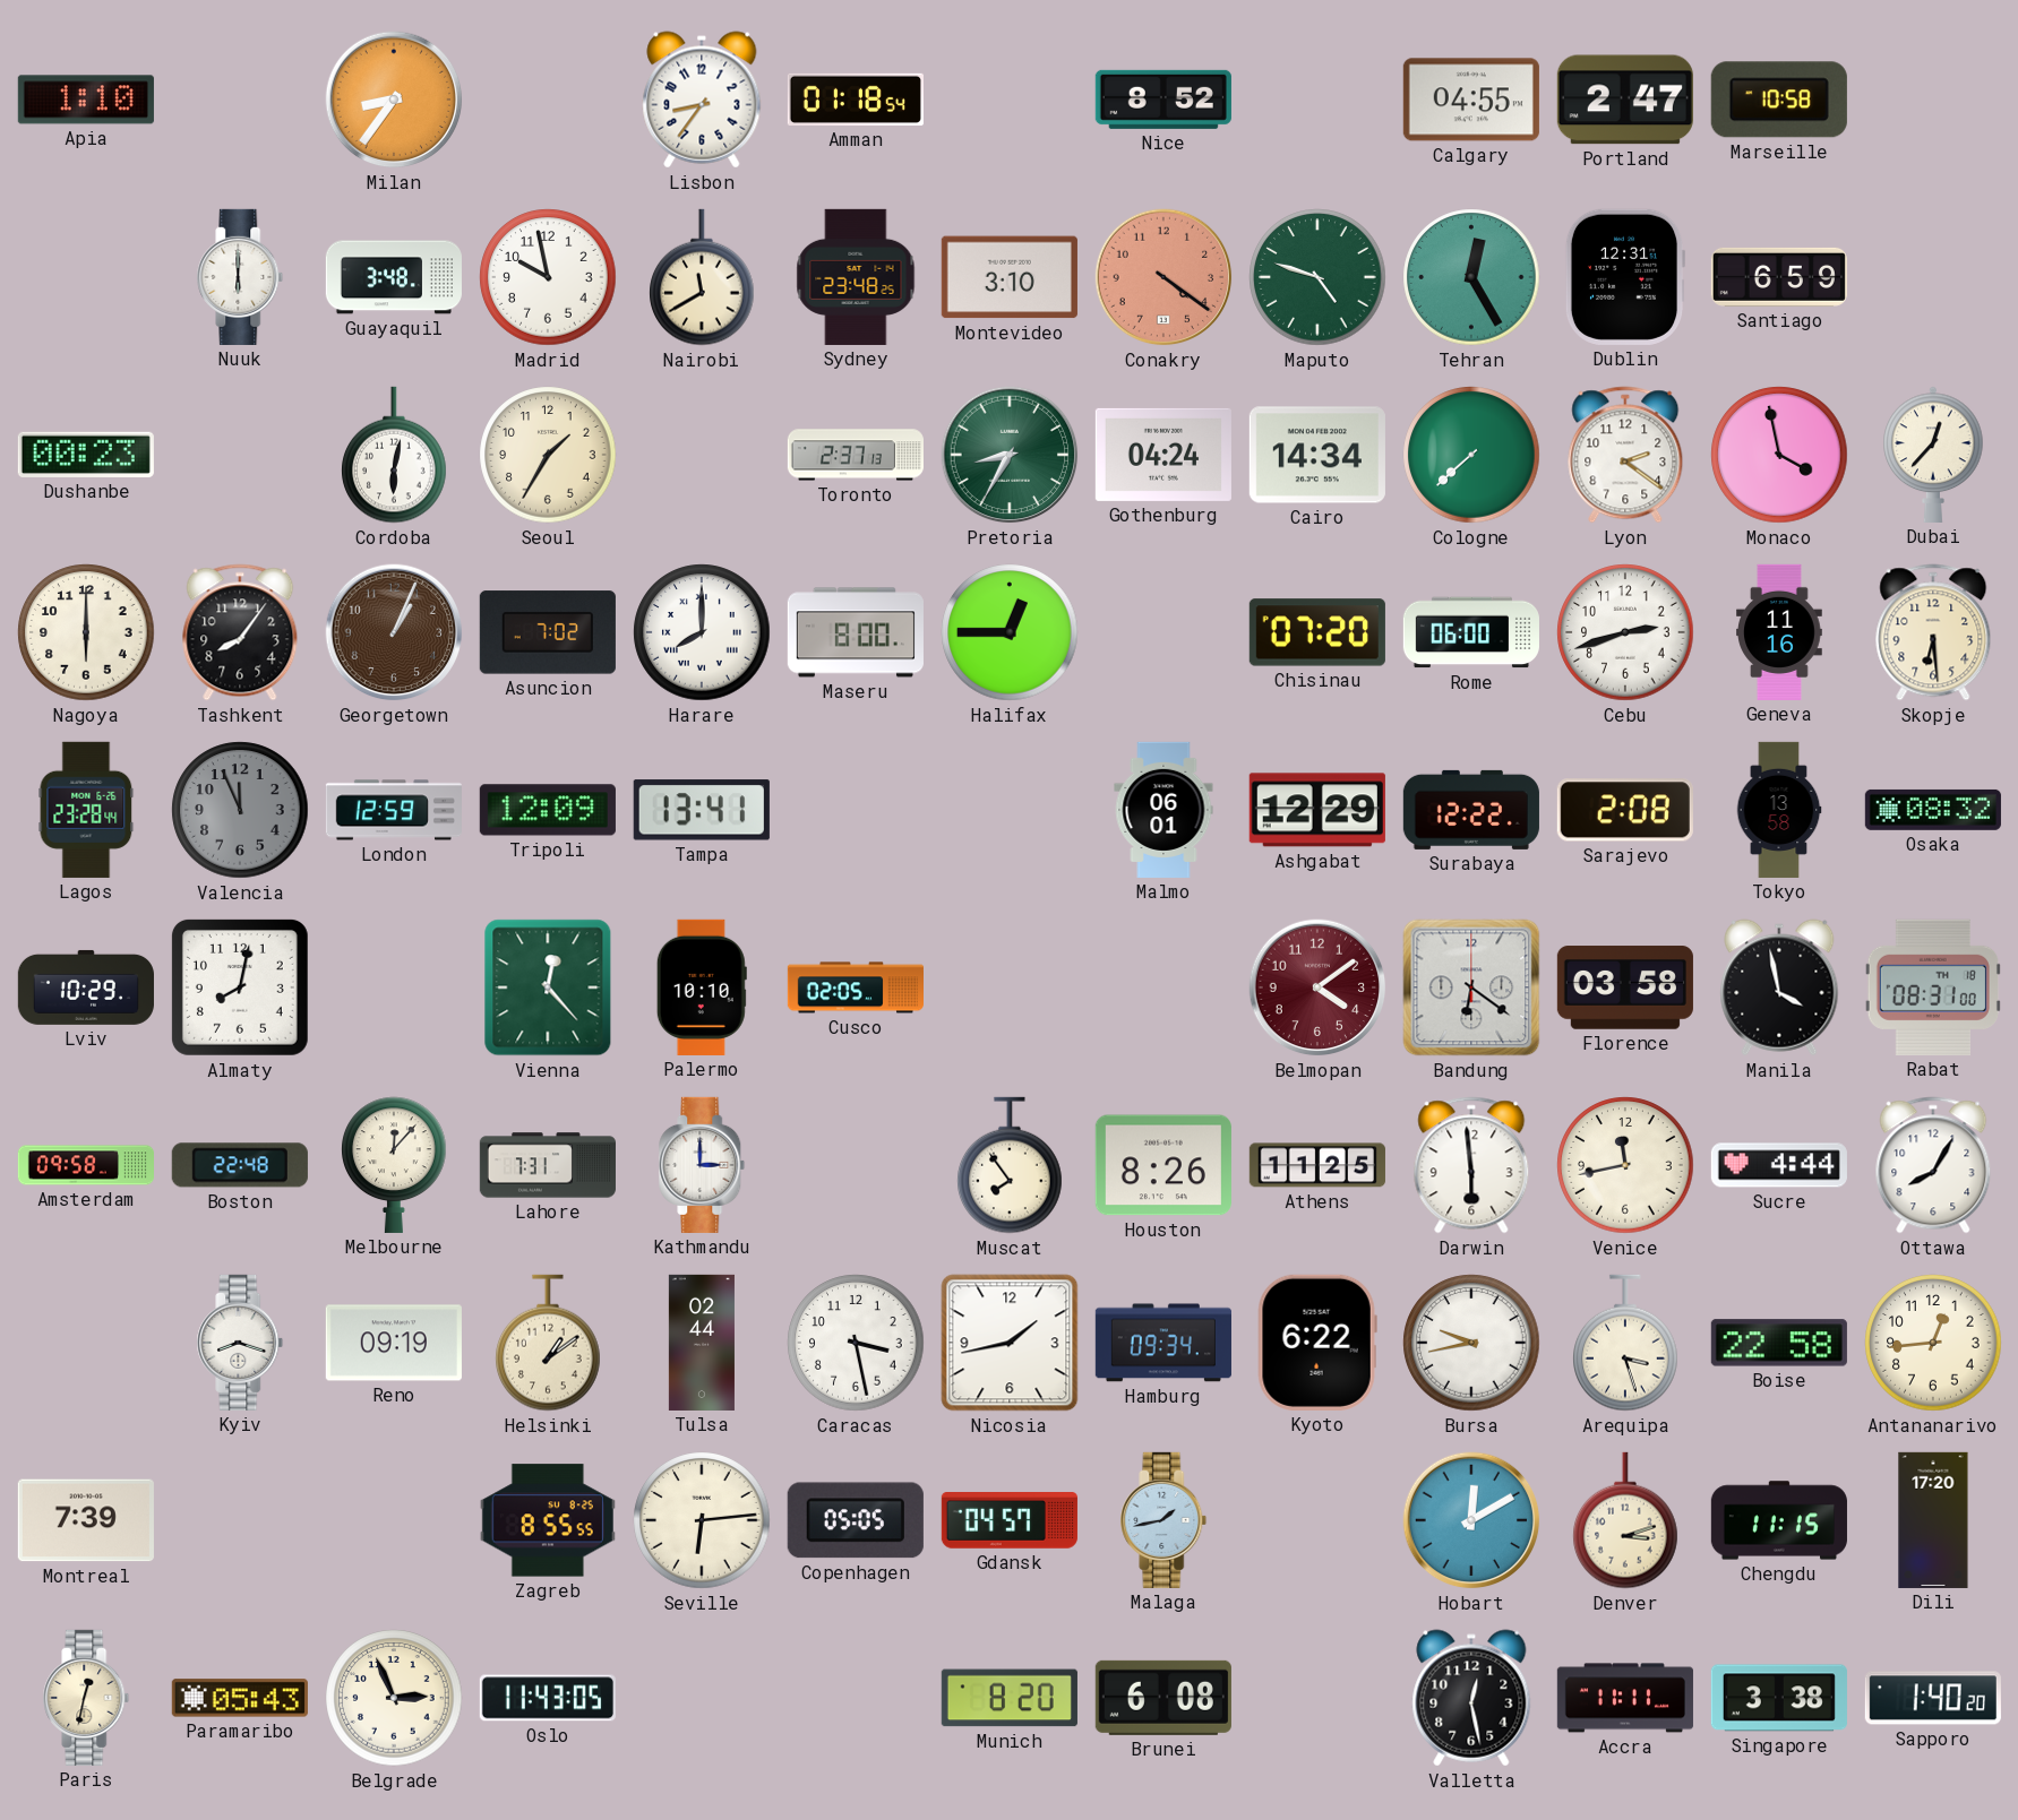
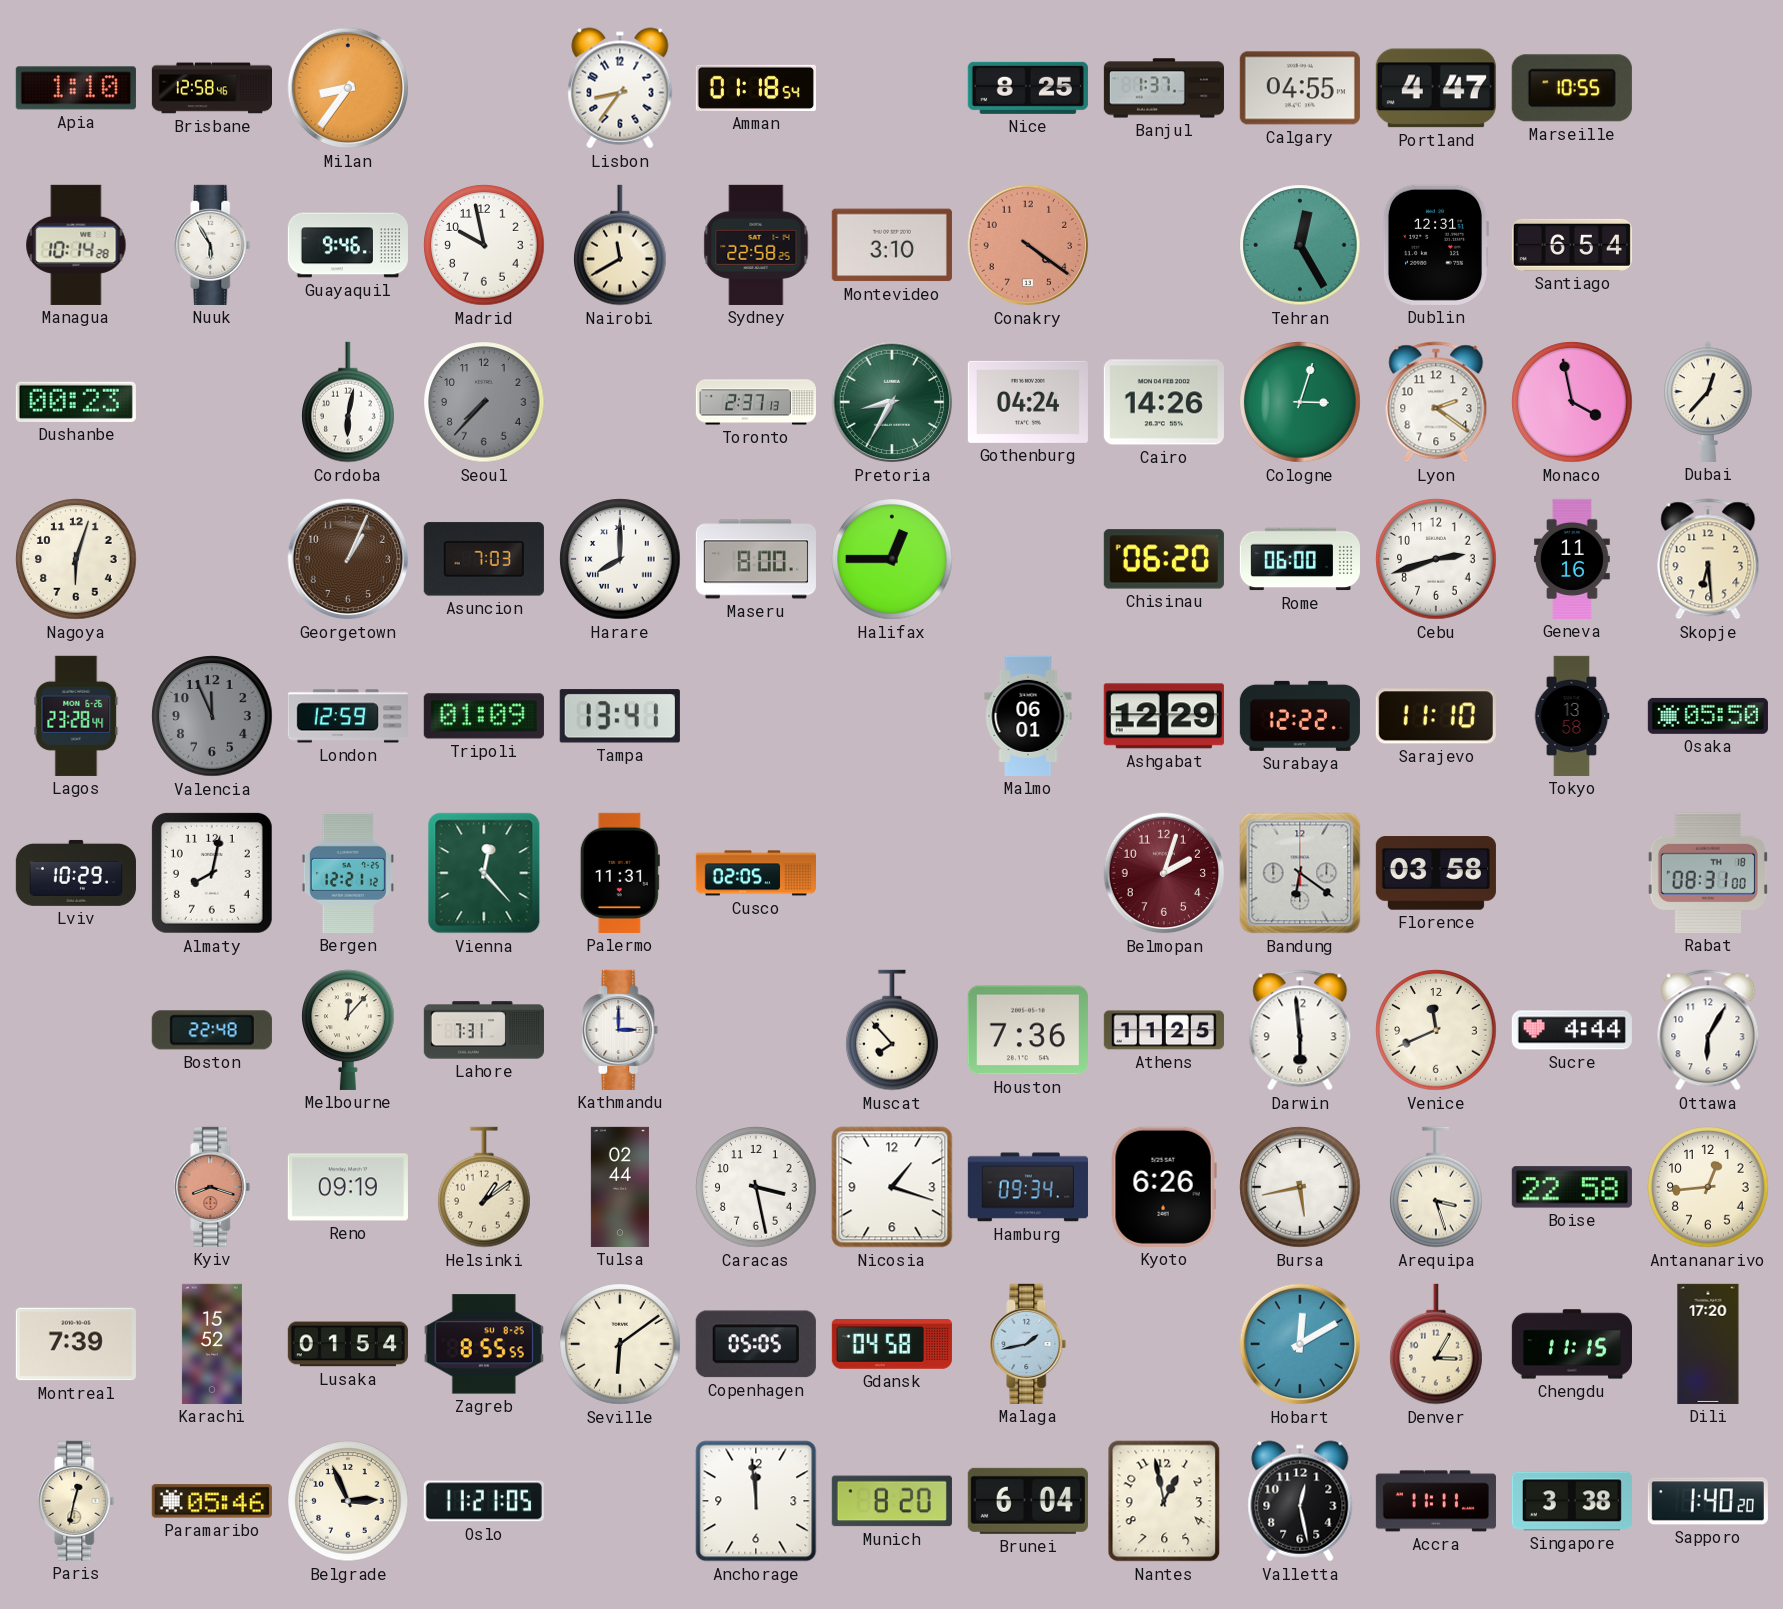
Brisbane: none -> 12:58 (211, 88)
Nice: 8:52 -> 8:25 (1028, 88)
Banjul: none -> 1:37 (1164, 88)
Portland: 2:47 -> 4:47 (1436, 88)
Marseille: 10:58 -> 10:55 (1572, 88)
Managua: none -> 10:14 (76, 245)
Nuuk: 6:00 -> 5:55 (212, 245)
Guayaquil: 3:48 -> 9:46 (348, 245)
Sydney: 23:48 -> 22:58 (756, 245)
Maputo: 4:48 -> none (1317, 277)
Santiago: 6:59 -> 6:54 (1572, 245)
Seoul: 1:35 -> 7:37 (484, 402)
Seoul dial: cream -> grey (484, 402)
Cairo: 14:34 -> 14:26 (1164, 402)
Cologne: 7:38 -> 3:03 (1300, 402)
Nagoya: 6:00 -> 6:03 (76, 559)
Tashkent: 8:06 -> none (240, 632)
Asuncion: 7:02 -> 7:03 (484, 559)
Chisinau: 07:20 -> 06:20 (1164, 559)
Tripoli: 12:09 -> 01:09 (484, 716)
Sarajevo: 2:08 -> 11:10 (1436, 716)
Osaka: 08:32 -> 05:50 (1708, 716)
Bergen: none -> 12:21 (348, 873)
Palermo: 10:10 -> 11:31 (620, 873)
Belmopan: 4:09 -> 2:03 (1164, 873)
Manila: 3:58 -> none (1779, 987)
Amsterdam: 09:58 -> none (85, 1165)
Muscat: 7:54 -> 7:53 (893, 1030)
Houston: 8:26 -> 7:36 (1028, 1030)
Venice: 11:43 -> 11:41 (1436, 1030)
Ottawa: 8:05 -> 6:05 (1708, 1030)
Kyiv dial: white -> salmon (212, 1187)
Nicosia: 1:43 -> 1:18 (892, 1187)
Kyoto: 6:22 -> 6:26 (1164, 1187)
Bursa: 9:43 -> 5:43 (1300, 1187)
Karachi: none -> 15:52 (212, 1344)
Lusaka: none -> 01:54 (348, 1344)
Seville: 6:14 -> 6:09 (620, 1344)
Gdansk: 04:57 -> 04:58 (892, 1345)
Denver: 3:12 -> 3:05 (1437, 1344)
Paramaribo: 05:43 -> 05:46 (212, 1501)
Oslo: 11:43 -> 11:21 (484, 1501)
Anchorage: none -> 11:59 (756, 1501)
Brunei: 6:08 -> 6:04 (1028, 1501)
Nantes: none -> 12:58 (1164, 1501)
